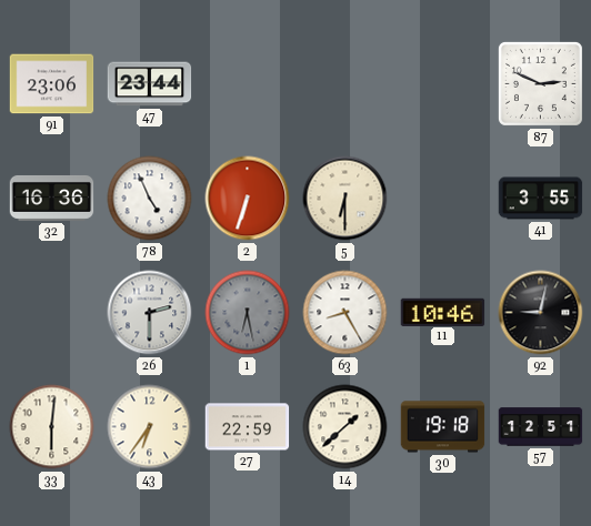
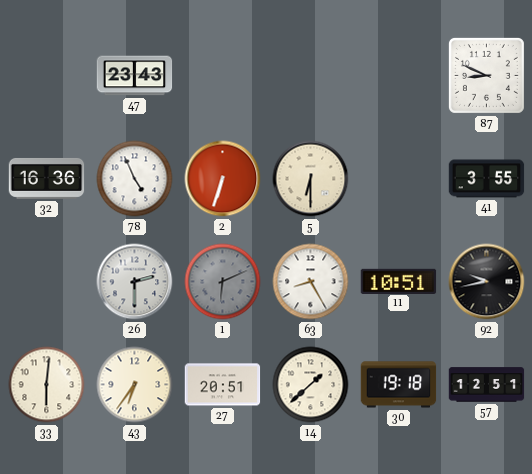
91: 23:06 -> none (52, 84)
47: 23:44 -> 23:43 (135, 76)
87: 2:49 -> 8:49 (486, 75)
1: 6:28 -> 6:11 (223, 282)
11: 10:46 -> 10:51 (399, 281)
92: 9:02 -> 9:43 (487, 282)
27: 22:59 -> 20:51 (223, 385)
